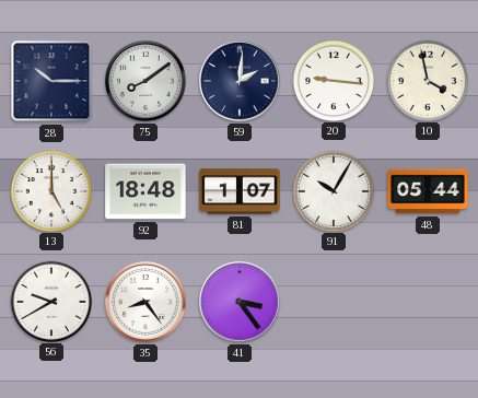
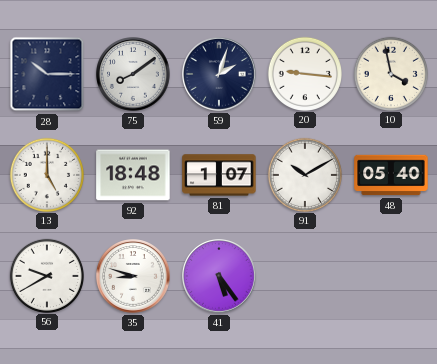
59: 2:01 -> 2:03 (219, 74)
91: 10:05 -> 10:10 (304, 174)
48: 05:44 -> 05:40 (391, 175)
35: 8:24 -> 8:48 (133, 276)
41: 3:24 -> 5:24 (219, 276)
